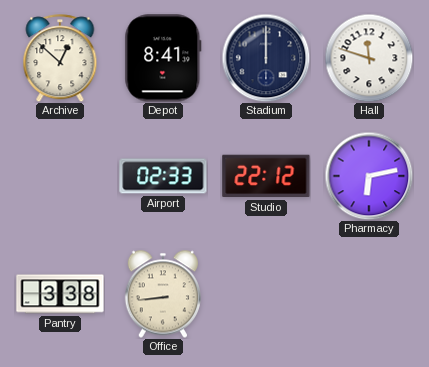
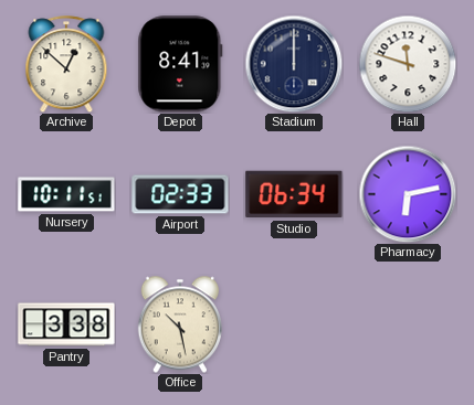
Nursery: none -> 10:11 (66, 194)
Studio: 22:12 -> 06:34 (294, 194)
Office: 8:44 -> 10:28 (179, 324)
